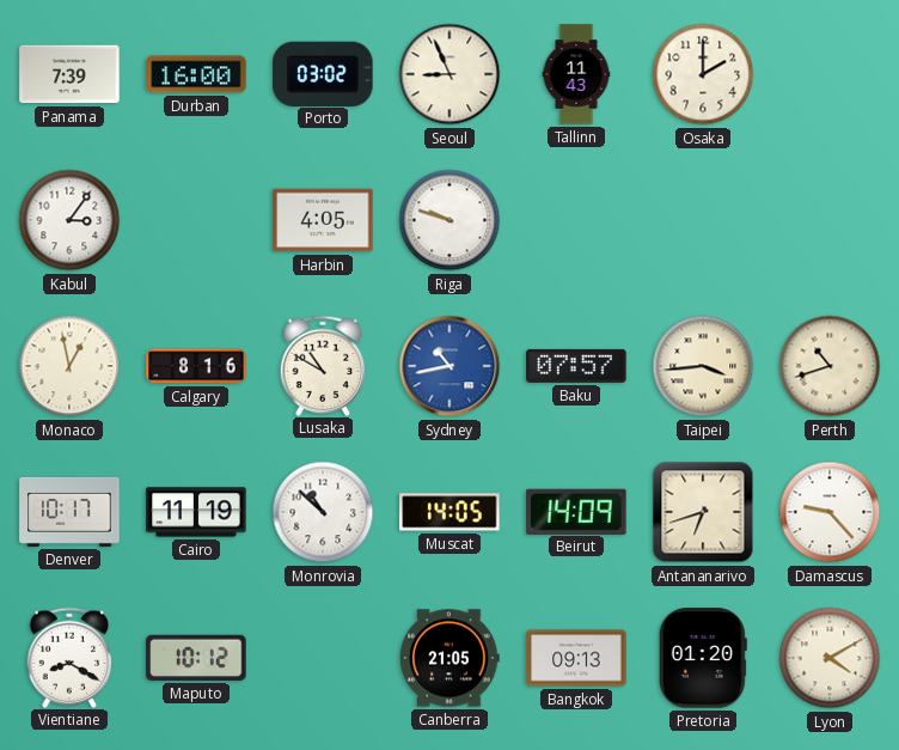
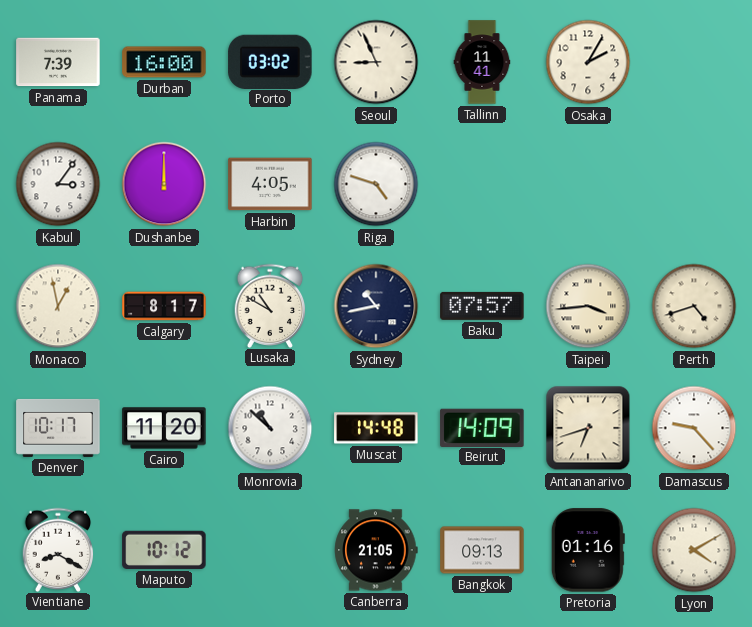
Tallinn: 11:43 -> 11:41 (482, 62)
Osaka: 2:00 -> 2:05 (588, 62)
Dushanbe: none -> 12:00 (164, 184)
Riga: 9:48 -> 4:48 (376, 184)
Calgary: 8:16 -> 8:17 (164, 306)
Sydney dial: blue -> navy (376, 306)
Perth: 10:42 -> 4:42 (694, 306)
Cairo: 11:19 -> 11:20 (164, 428)
Muscat: 14:05 -> 14:48 (376, 428)
Pretoria: 01:20 -> 01:16 (588, 550)
